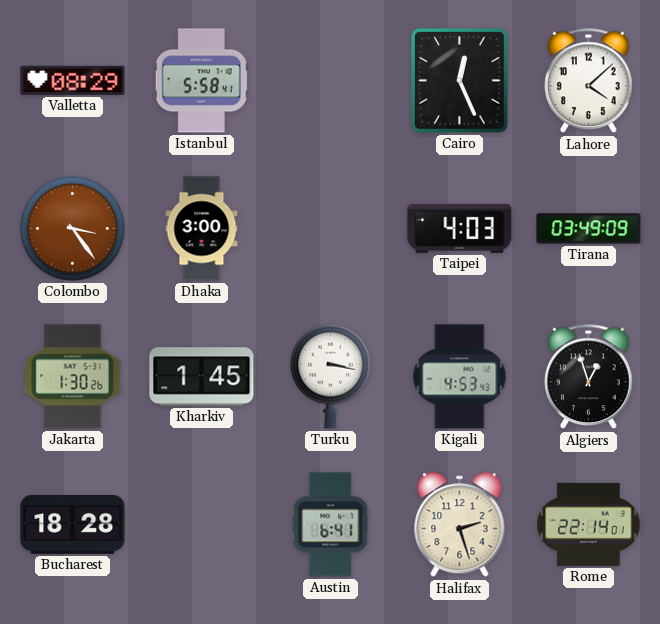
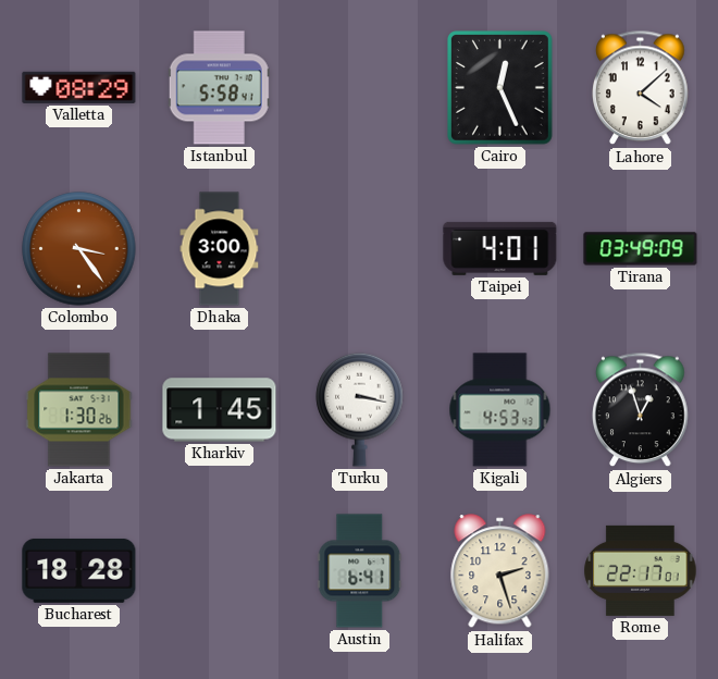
Taipei: 4:03 -> 4:01 (500, 248)
Rome: 22:14 -> 22:17 (641, 570)
